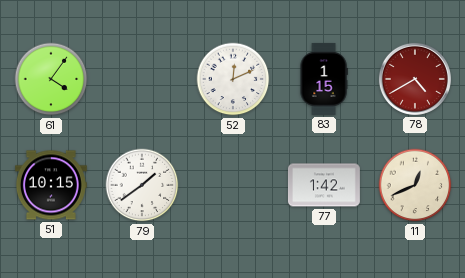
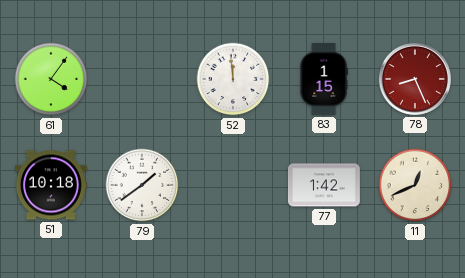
52: 12:11 -> 11:59 (233, 79)
78: 4:40 -> 8:26 (415, 79)
51: 10:15 -> 10:18 (51, 185)
